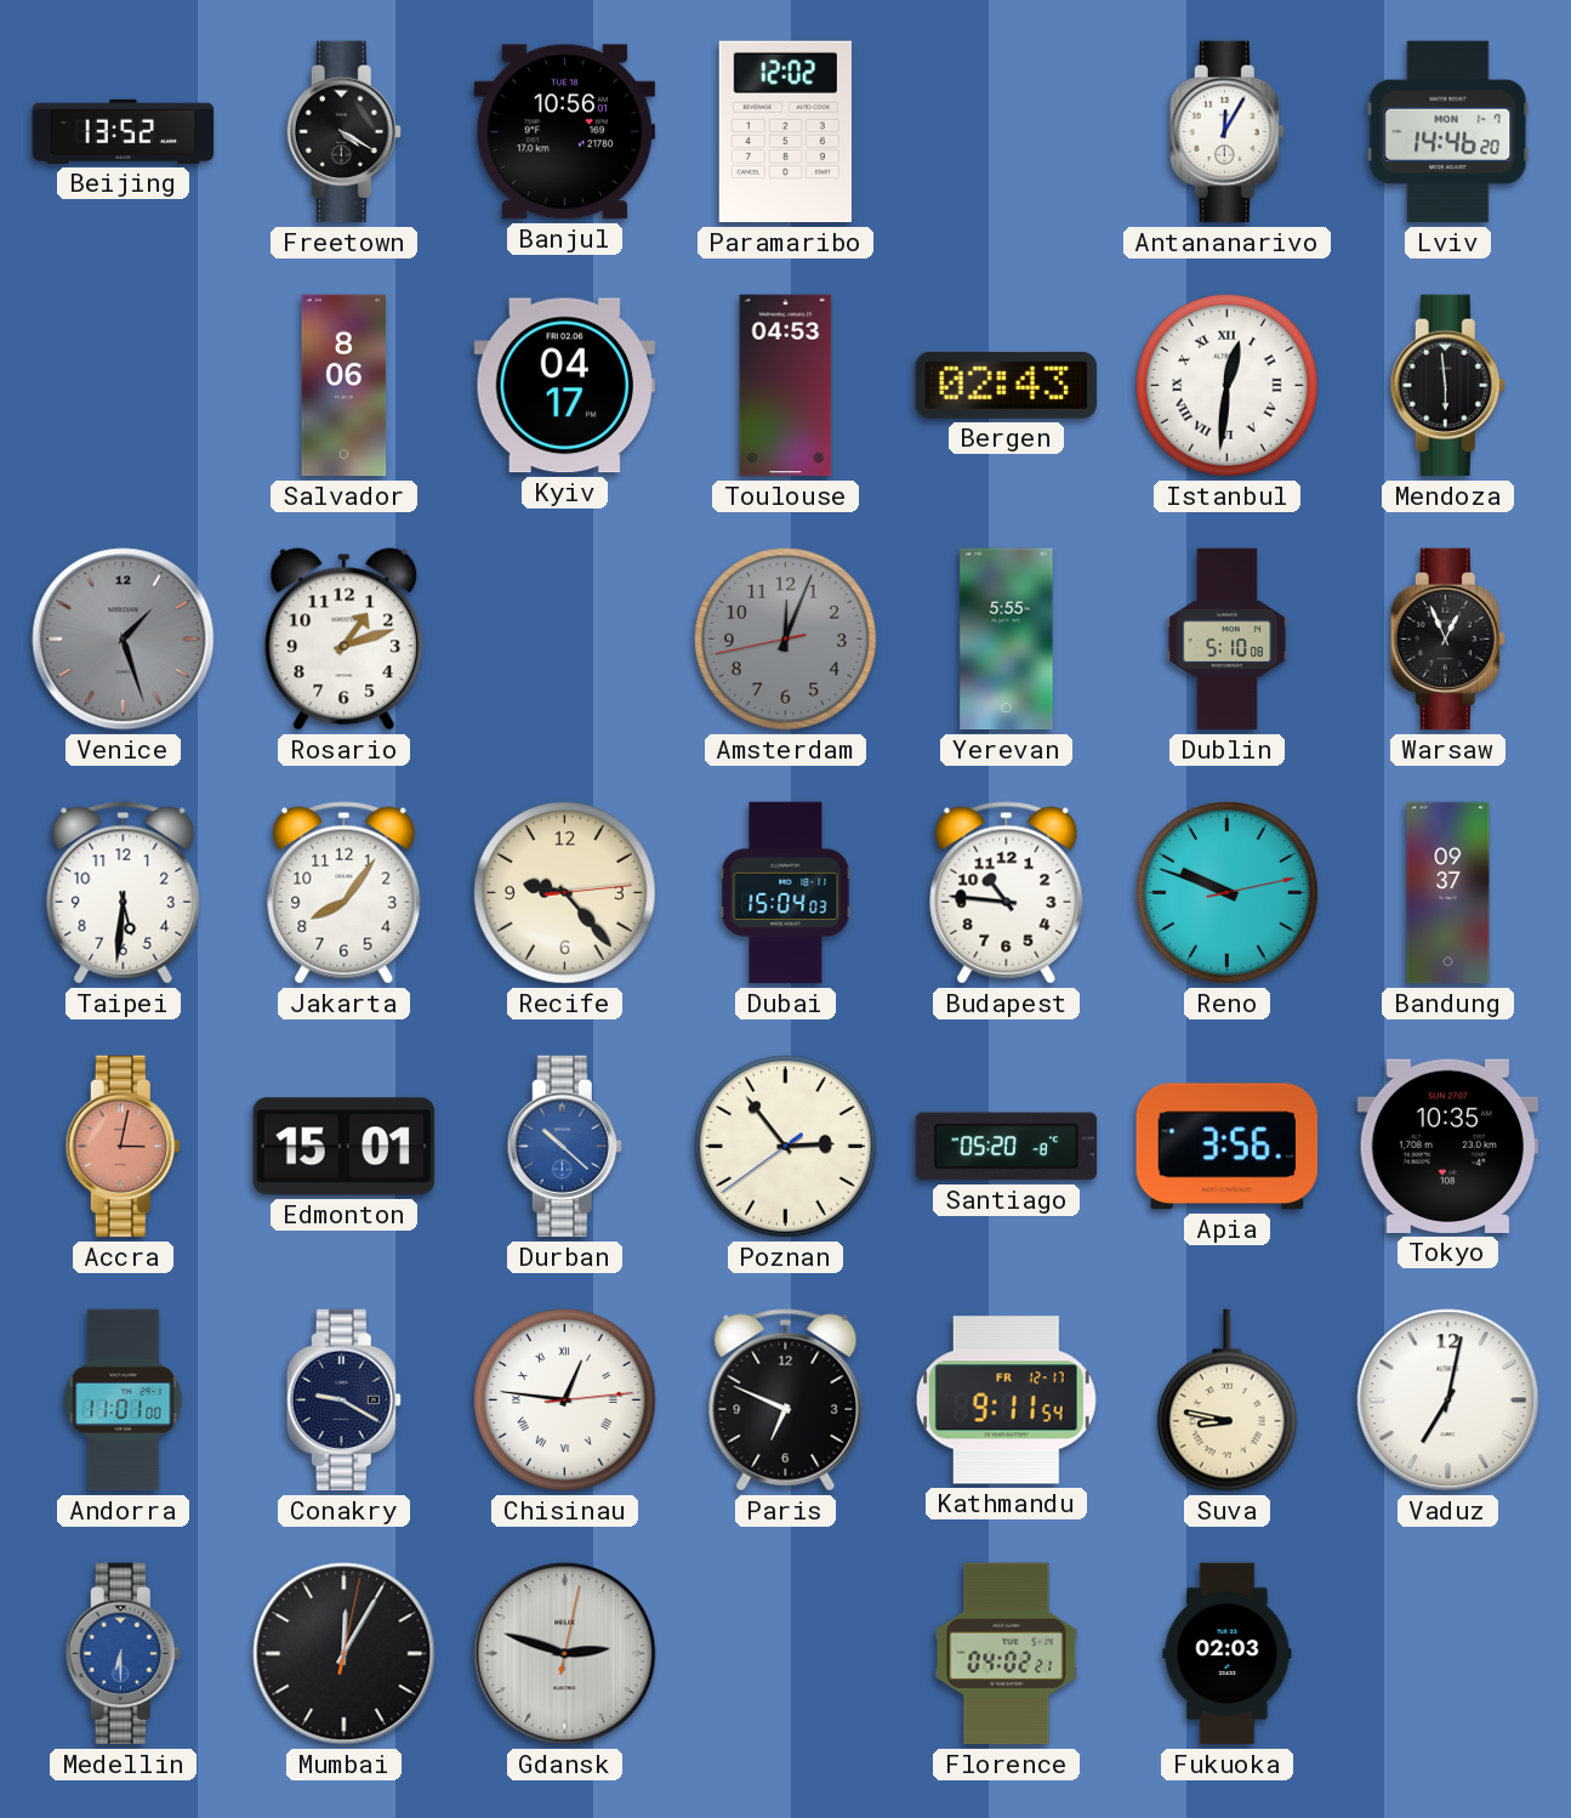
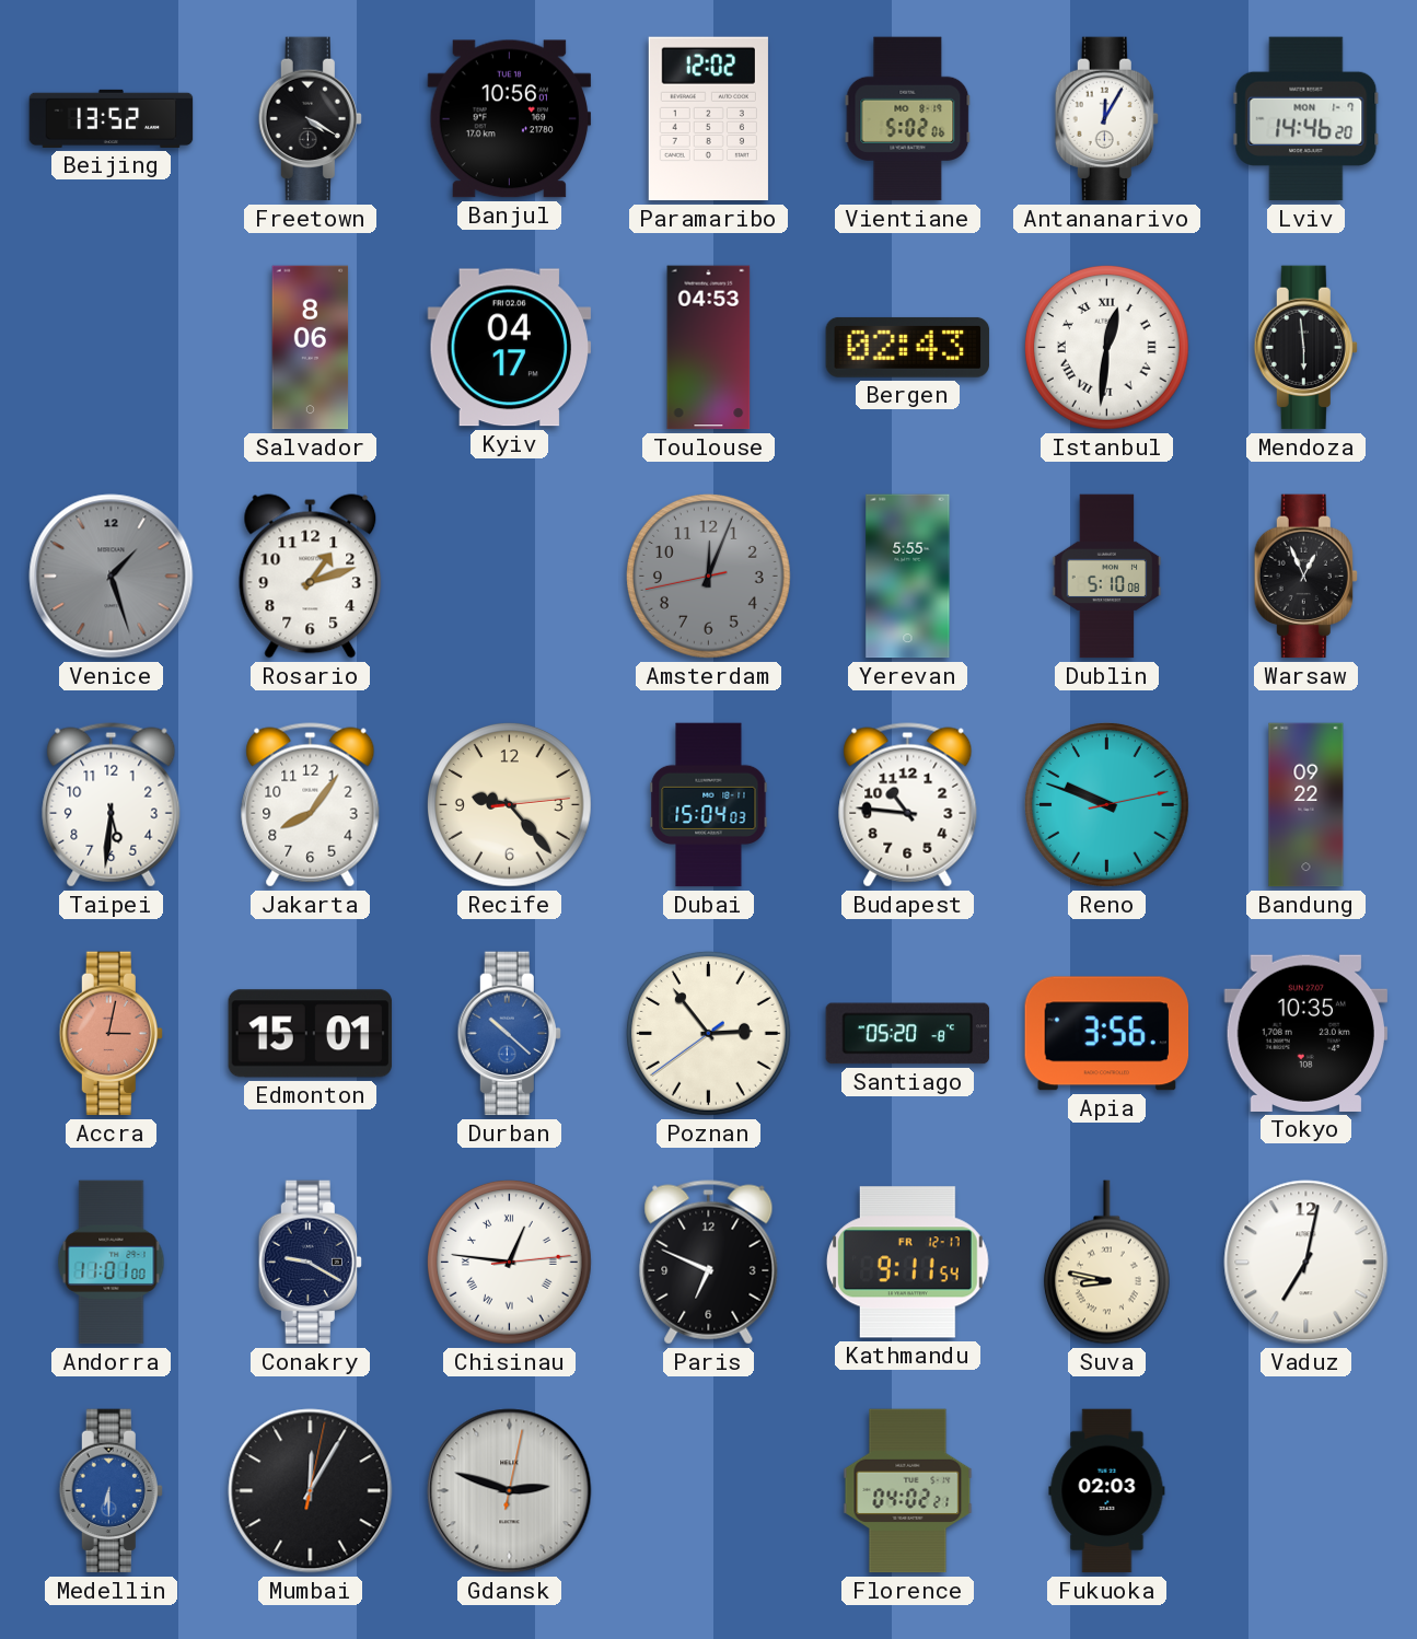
Vientiane: none -> 5:02 (908, 119)
Bandung: 09:37 -> 09:22 (1306, 805)
